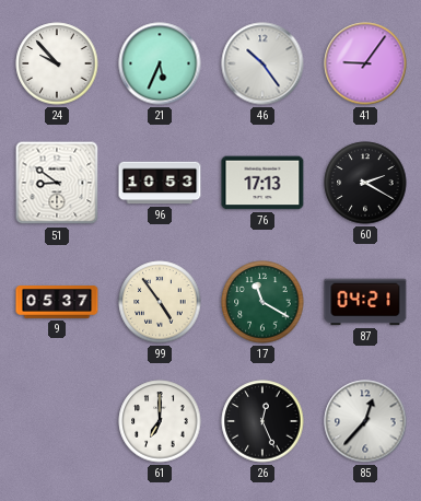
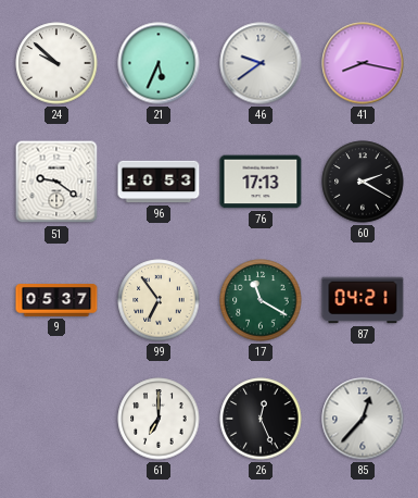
24: 9:53 -> 9:52 (56, 63)
46: 10:24 -> 9:39 (261, 63)
41: 9:06 -> 8:17 (363, 63)
51: 8:51 -> 9:21 (56, 182)
99: 4:54 -> 6:54 (159, 300)
